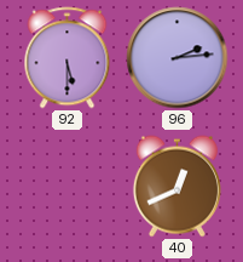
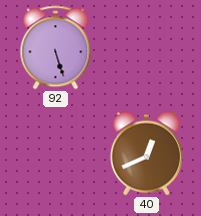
92: 5:30 -> 5:27 (56, 48)
96: 2:14 -> none (178, 58)
